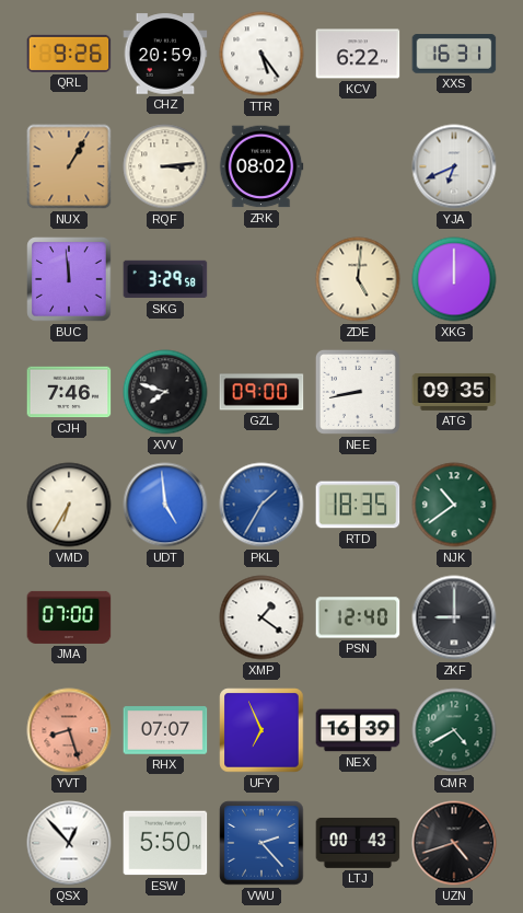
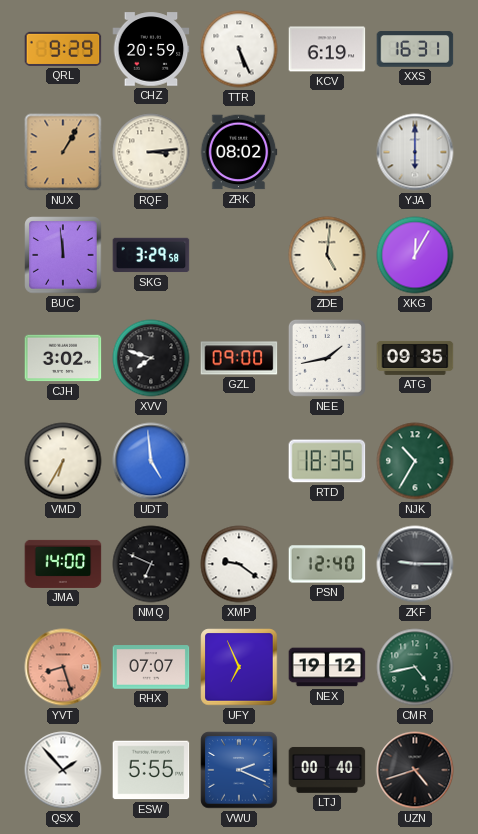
QRL: 9:26 -> 9:29 (63, 49)
TTR: 5:24 -> 5:26 (239, 49)
KCV: 6:22 -> 6:19 (327, 49)
YJA: 6:41 -> 6:00 (415, 152)
XKG: 12:00 -> 12:05 (415, 255)
CJH: 7:46 -> 3:02 (63, 358)
NEE: 8:43 -> 1:43 (327, 358)
PKL: 1:35 -> none (261, 505)
NJK: 10:39 -> 10:35 (415, 461)
JMA: 07:00 -> 14:00 (63, 564)
NMQ: none -> 6:49 (151, 564)
XMP: 1:21 -> 9:21 (239, 564)
ZKF: 9:00 -> 9:15 (415, 564)
NEX: 16:39 -> 19:12 (327, 667)
CMR: 4:40 -> 4:43 (415, 667)
QSX: 12:53 -> 1:53 (63, 770)
ESW: 5:50 -> 5:55 (151, 770)
VWU: 2:23 -> 2:19 (239, 770)
LTJ: 00:43 -> 00:40 (327, 770)
